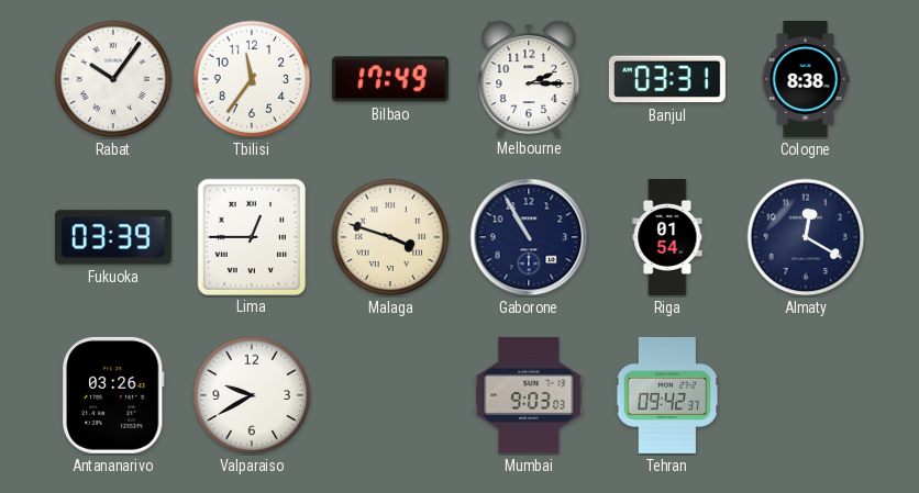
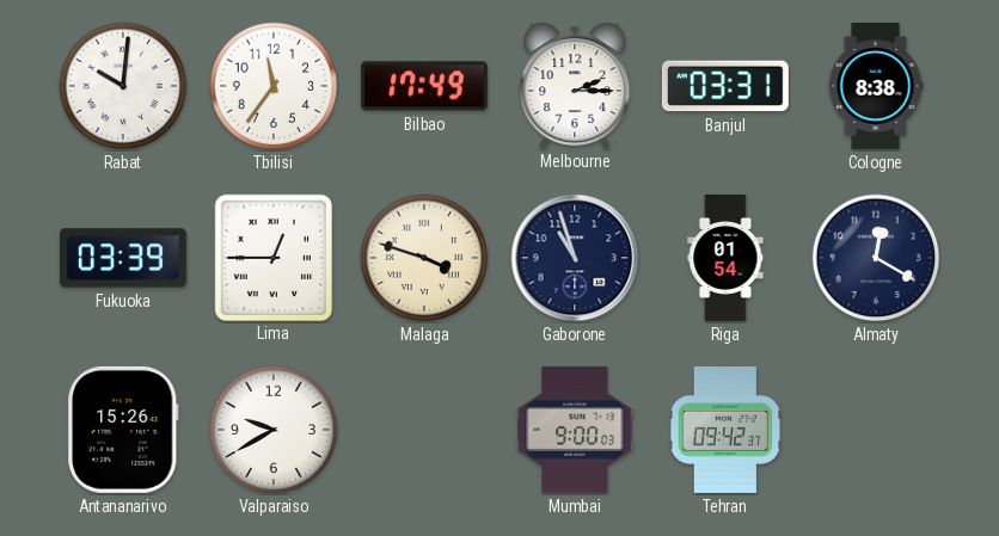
Rabat: 10:06 -> 10:01 (123, 86)
Gaborone: 10:55 -> 10:57 (575, 258)
Antananarivo: 03:26 -> 15:26 (123, 430)
Mumbai: 9:03 -> 9:00 (575, 430)
